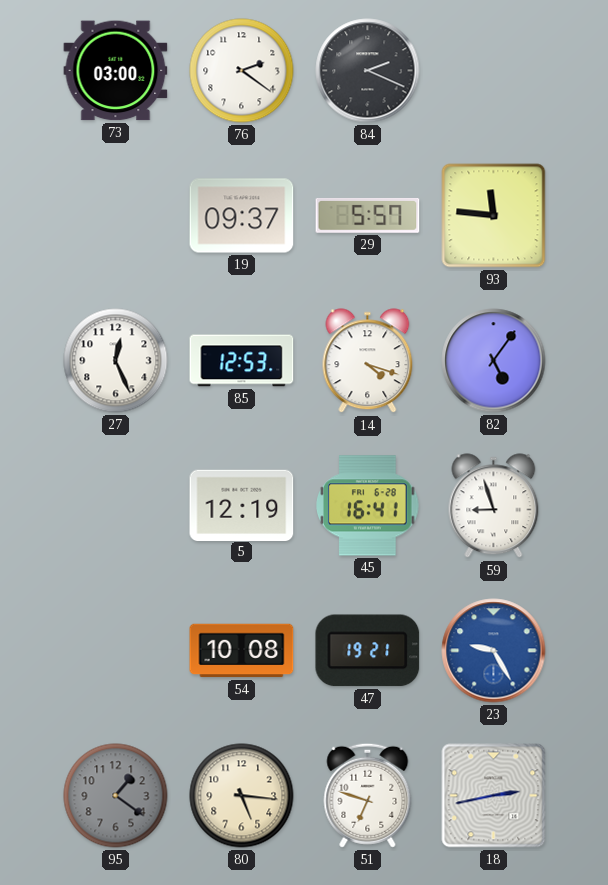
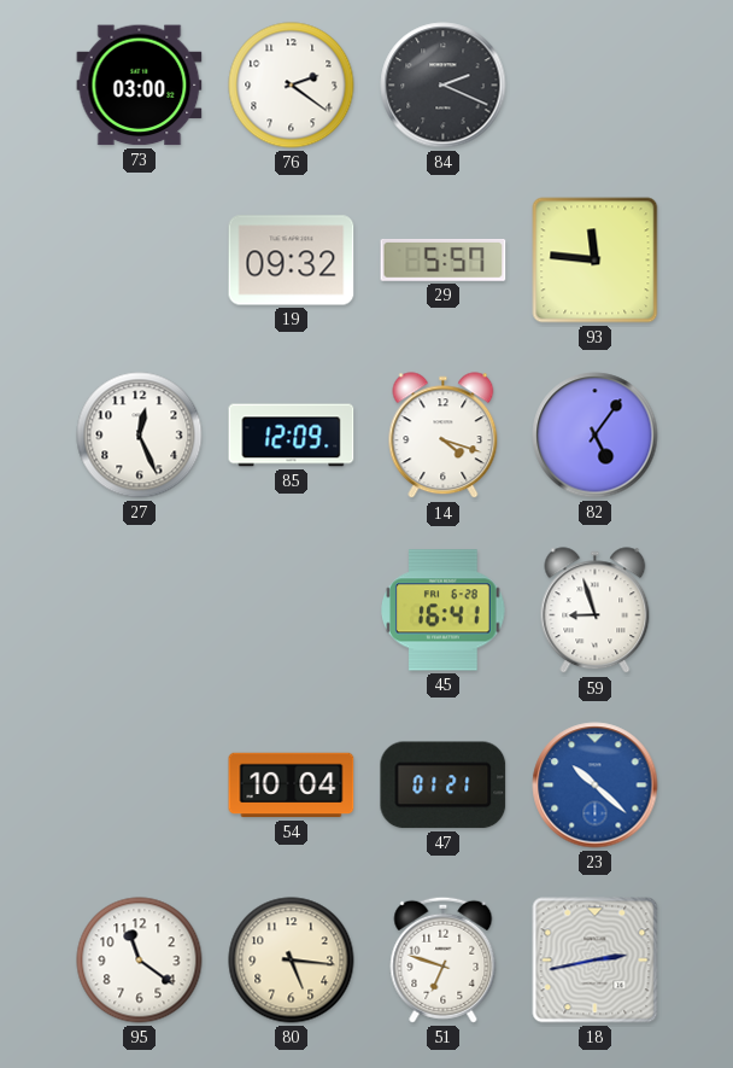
19: 09:37 -> 09:32 (292, 261)
85: 12:53 -> 12:09 (292, 436)
5: 12:19 -> none (242, 505)
54: 10:08 -> 10:04 (292, 786)
47: 19:21 -> 01:21 (444, 786)
23: 9:25 -> 10:22 (596, 786)
95: 1:21 -> 11:21 (140, 961)
95 dial: grey -> white (140, 961)
